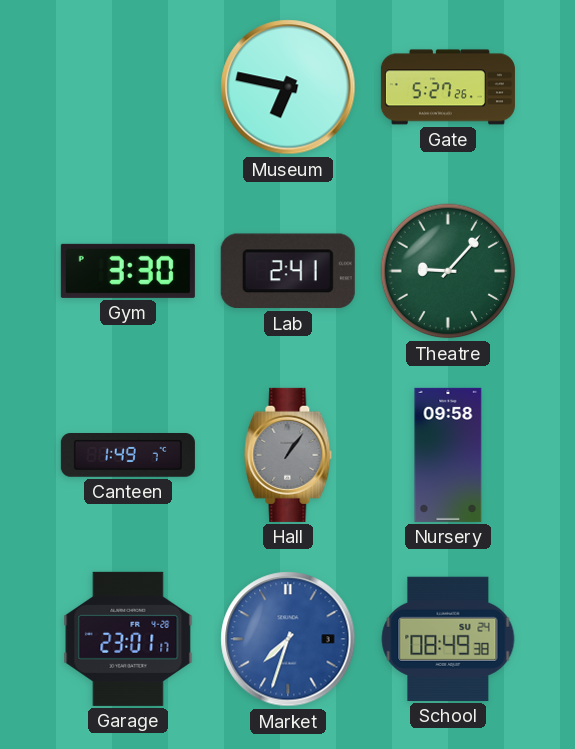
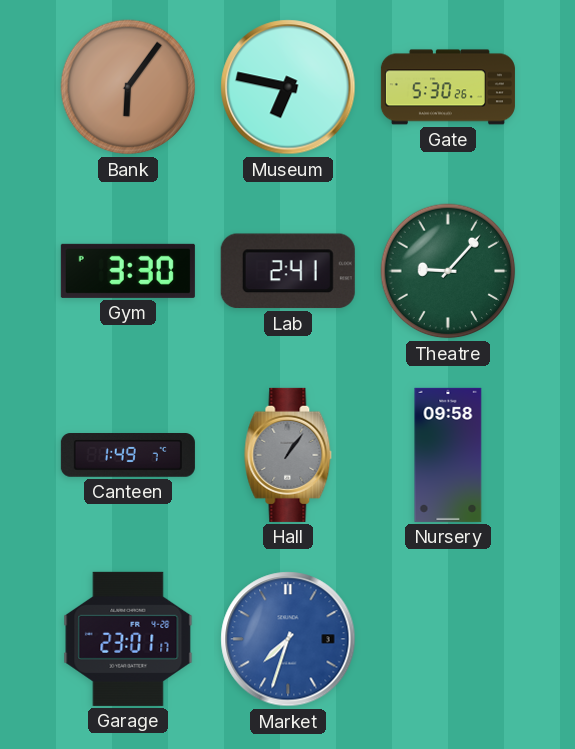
Bank: none -> 6:06 (128, 87)
Gate: 5:27 -> 5:30 (448, 87)
School: 08:49 -> none (448, 639)
